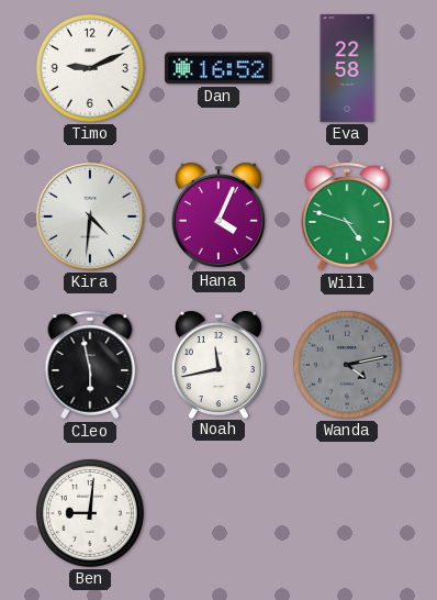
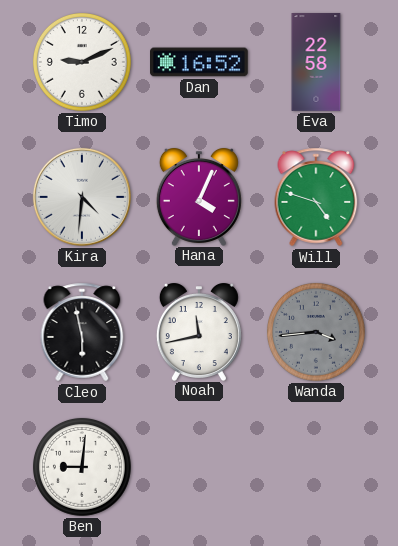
Wanda: 4:13 -> 3:44 (316, 332)
